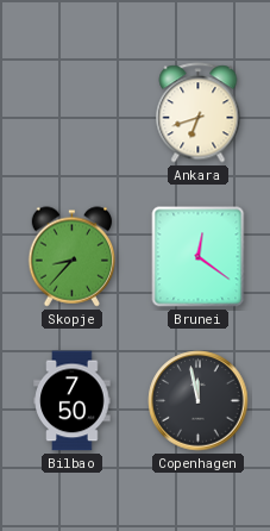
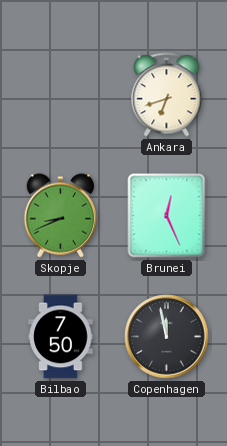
Skopje: 8:37 -> 8:41 (61, 216)
Brunei: 12:21 -> 12:26 (167, 216)
